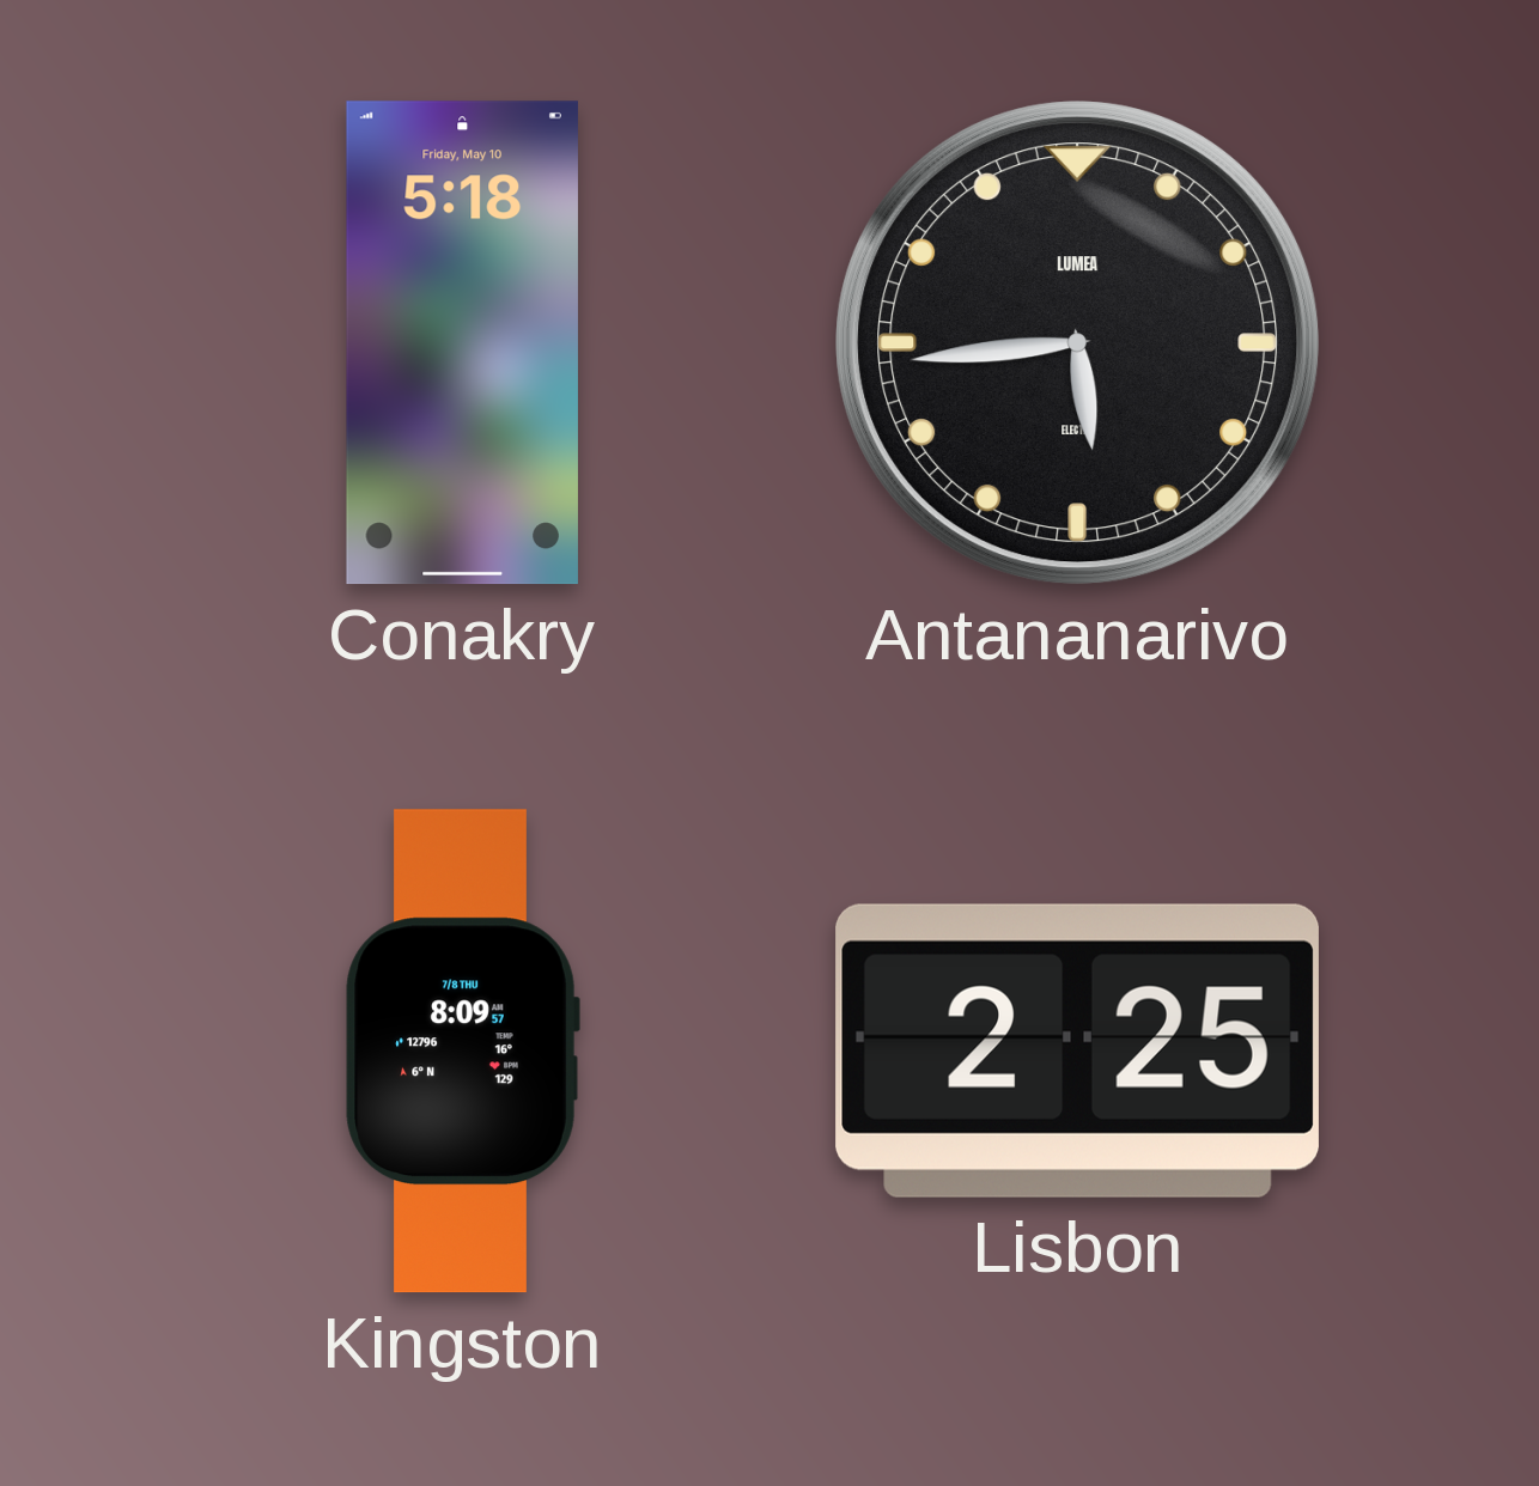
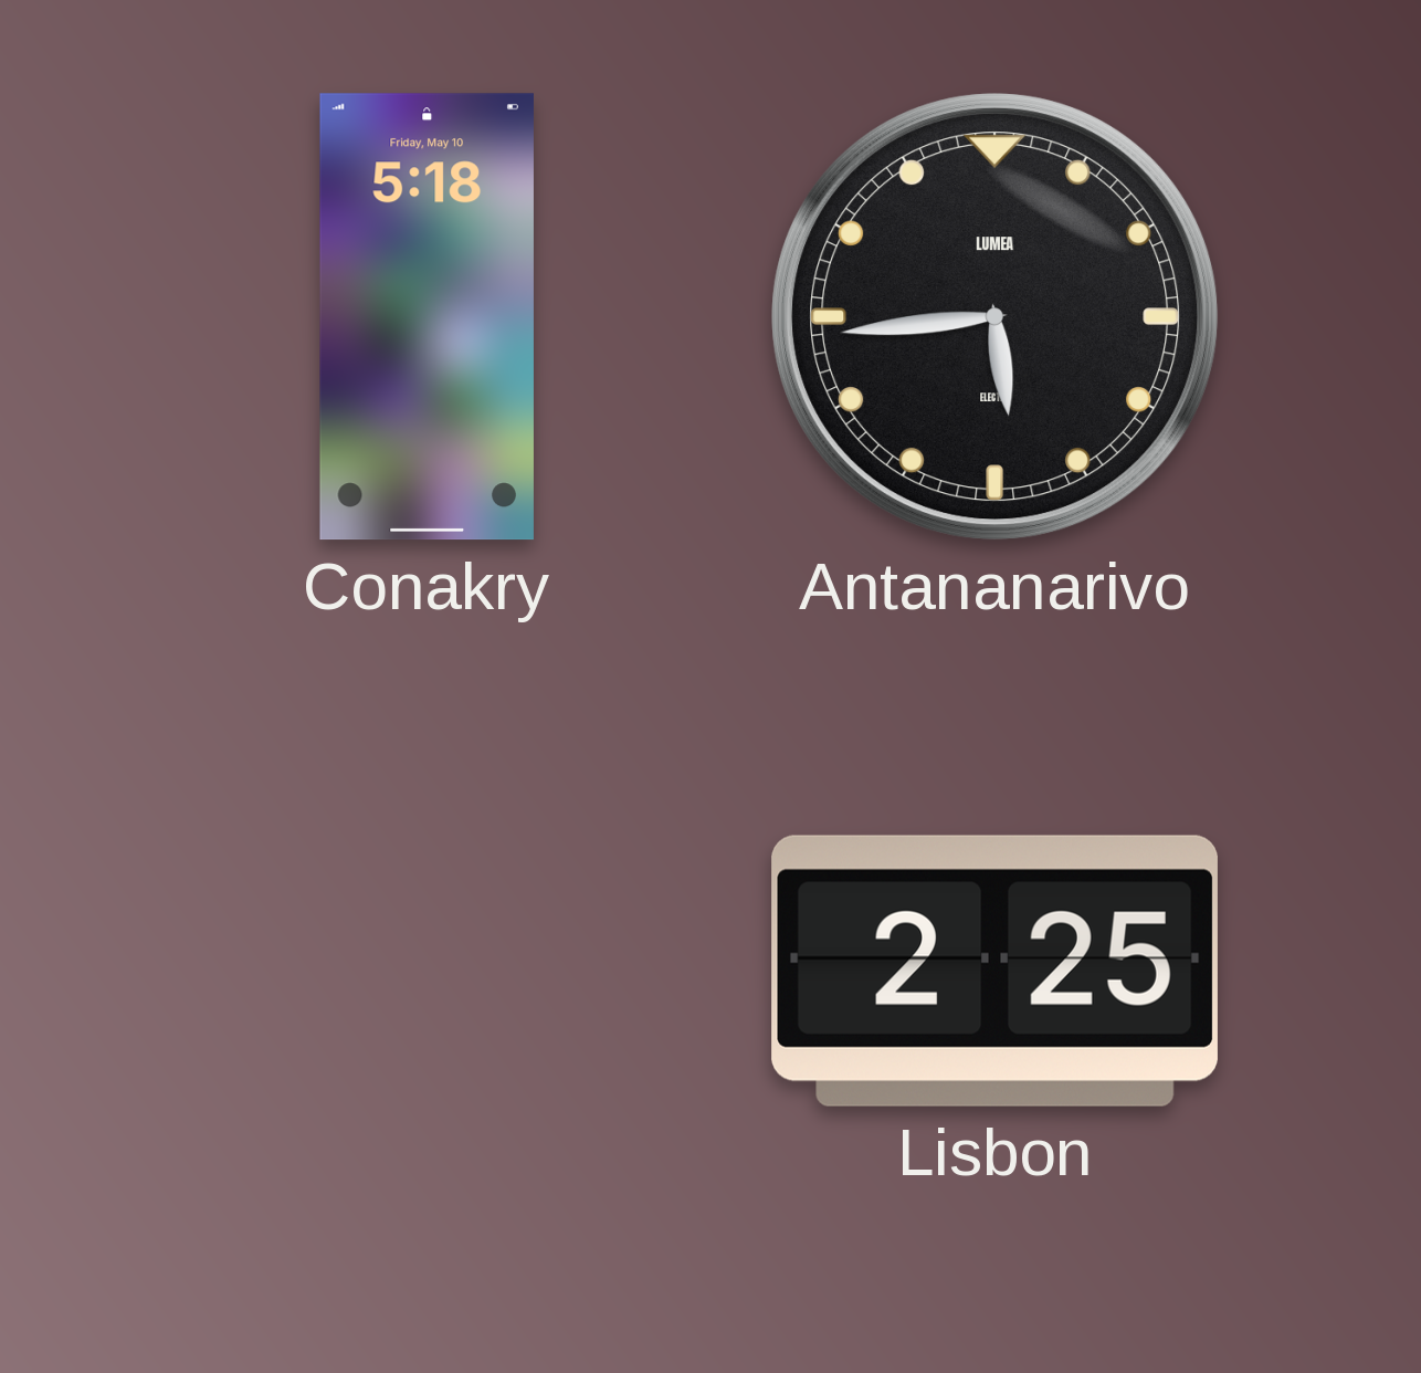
Kingston: 8:09 -> none (462, 1052)
